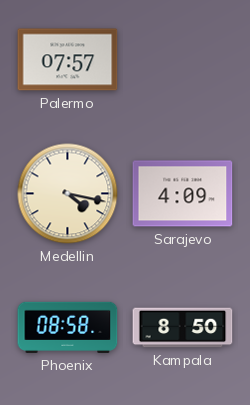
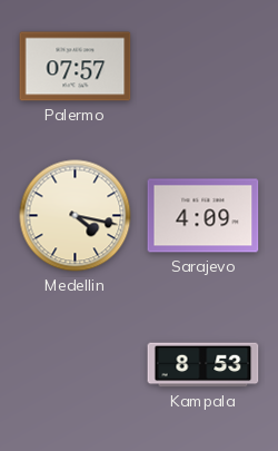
Phoenix: 08:58 -> none (68, 327)
Kampala: 8:50 -> 8:53 (203, 365)
